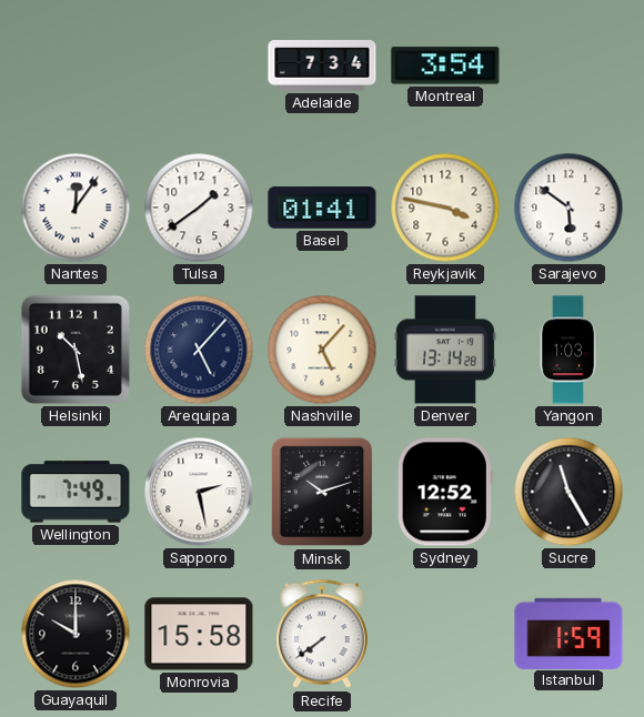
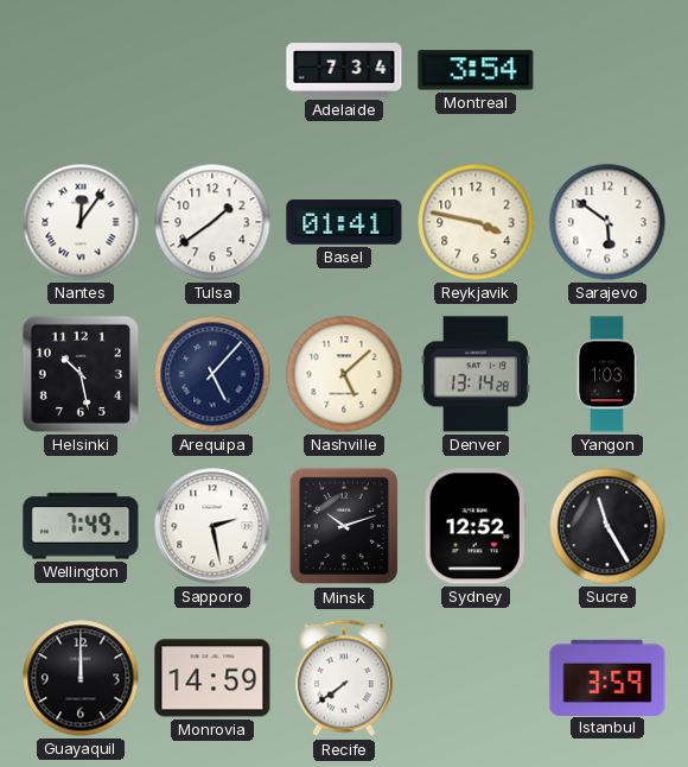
Nashville: 5:07 -> 5:08 (344, 374)
Guayaquil: 10:00 -> 12:00 (81, 678)
Monrovia: 15:58 -> 14:59 (212, 678)
Istanbul: 1:59 -> 3:59 (607, 677)
